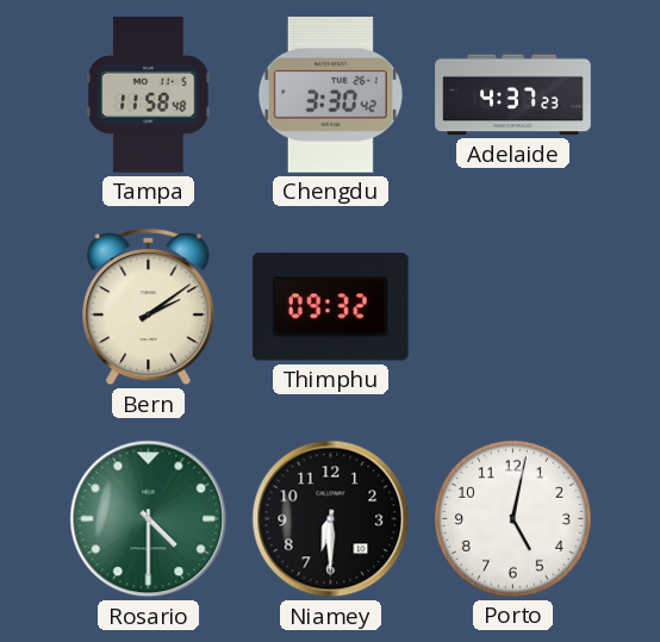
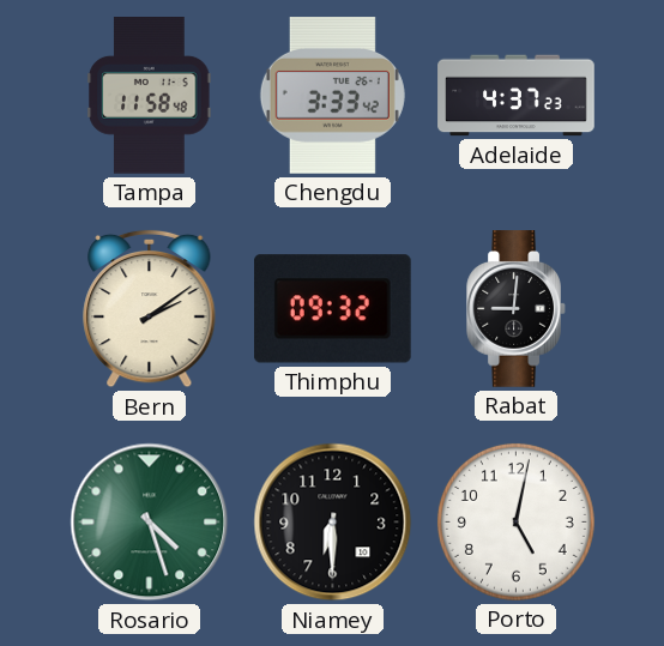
Chengdu: 3:30 -> 3:33 (332, 96)
Rabat: none -> 9:01 (517, 309)
Rosario: 4:30 -> 4:27 (150, 523)
